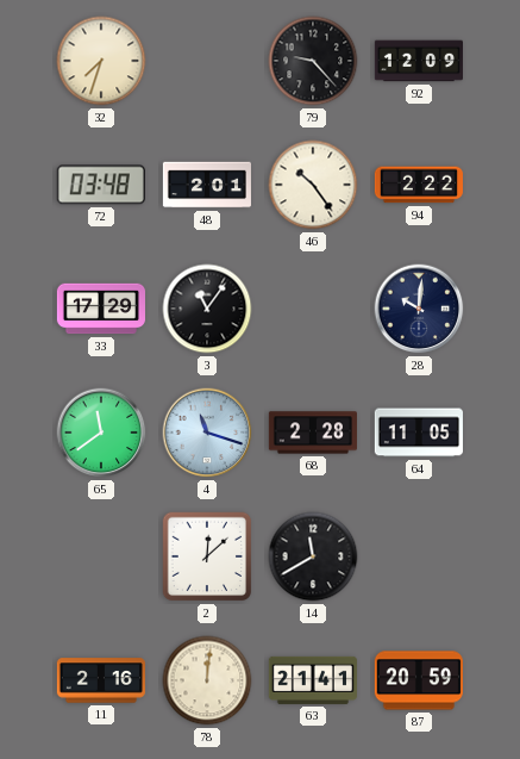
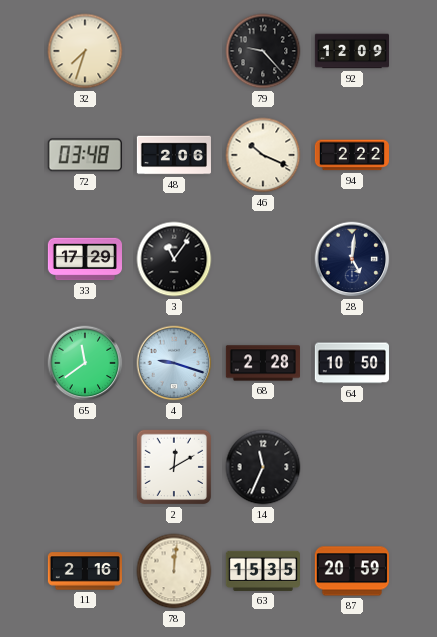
48: 2:01 -> 2:06 (174, 155)
46: 10:24 -> 10:19 (263, 155)
28: 10:01 -> 5:01 (352, 259)
4: 11:18 -> 9:18 (174, 363)
64: 11:05 -> 10:50 (352, 363)
2: 12:08 -> 12:10 (174, 467)
14: 11:40 -> 11:34 (263, 467)
63: 21:41 -> 15:35 (263, 571)
